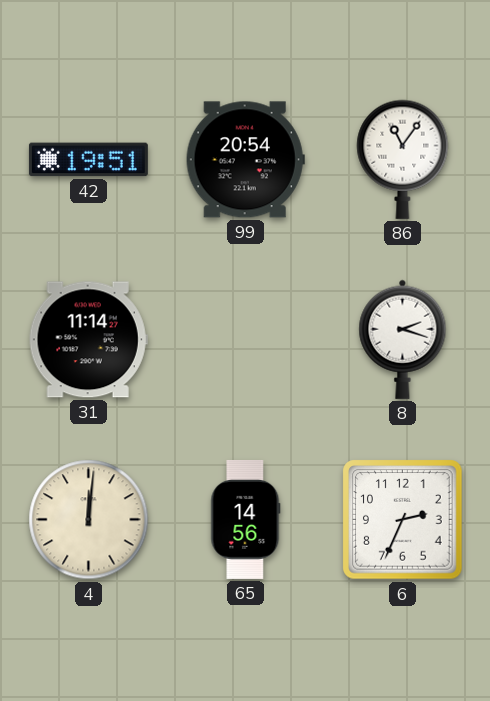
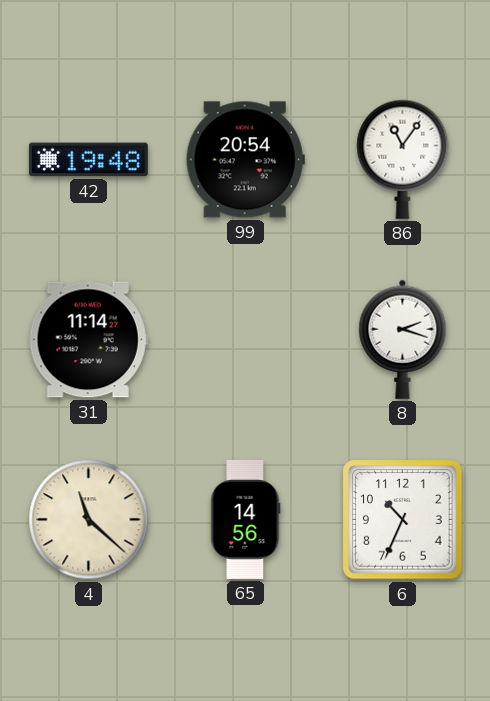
42: 19:51 -> 19:48 (88, 160)
4: 12:01 -> 11:22 (89, 520)
6: 2:34 -> 10:34 (403, 520)
